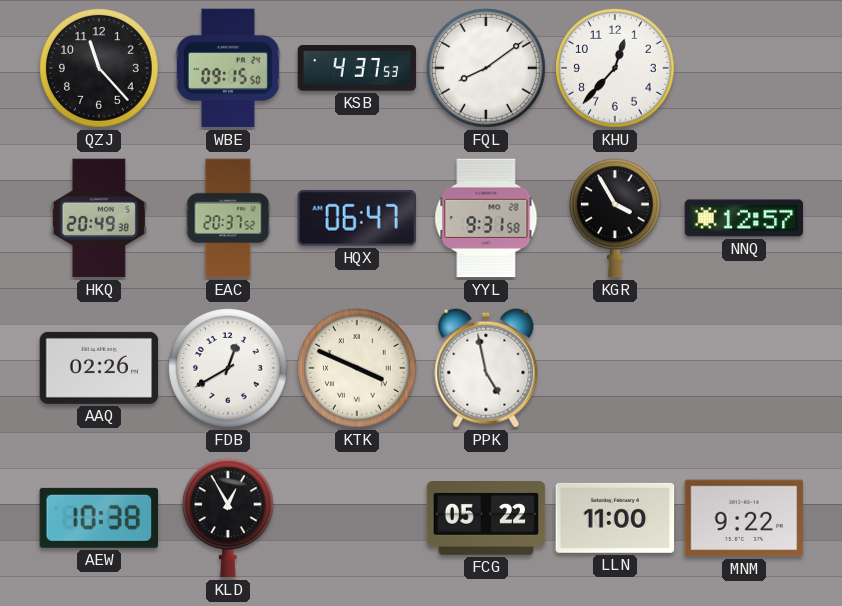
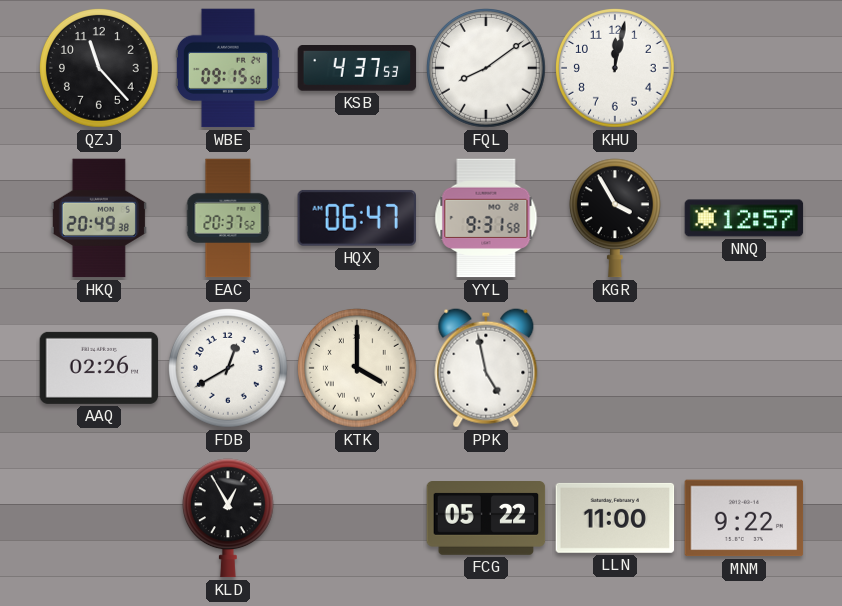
KHU: 12:37 -> 12:02 (616, 69)
KTK: 3:49 -> 4:00 (358, 369)
AEW: 10:38 -> none (99, 518)
